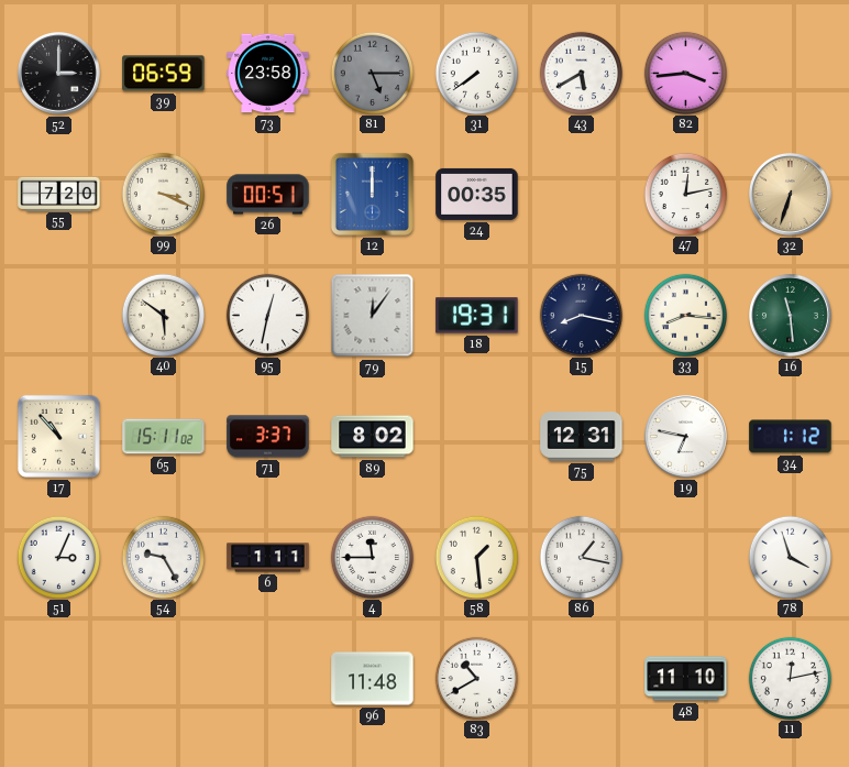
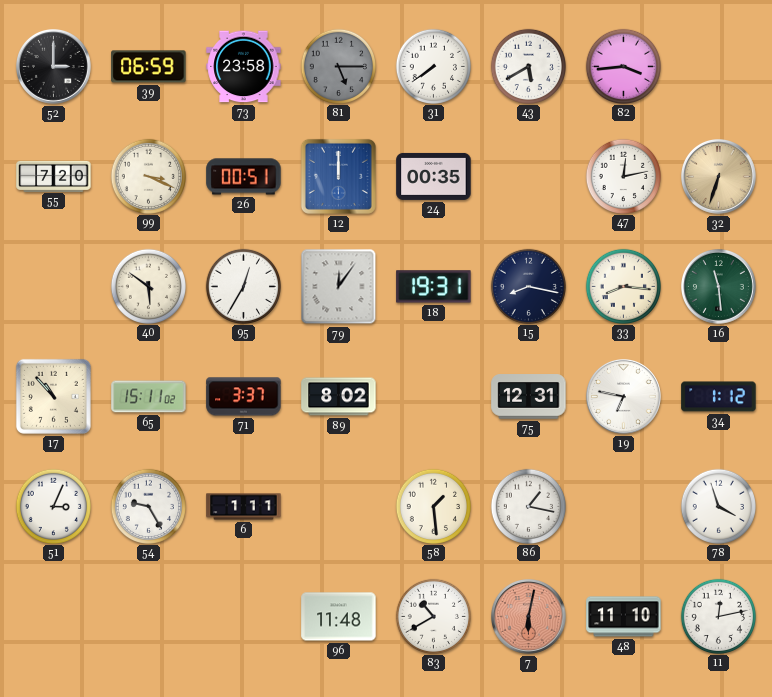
95: 12:32 -> 12:35 (243, 286)
4: 11:45 -> none (372, 557)
7: none -> 6:02 (529, 617)
